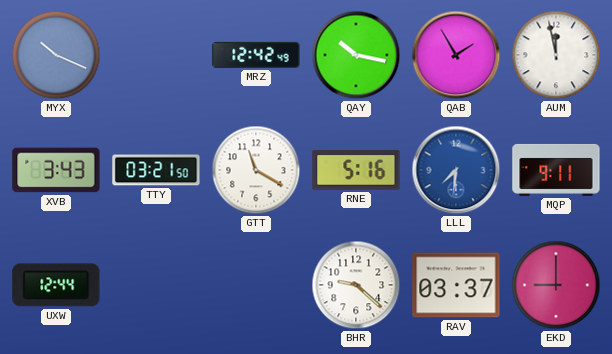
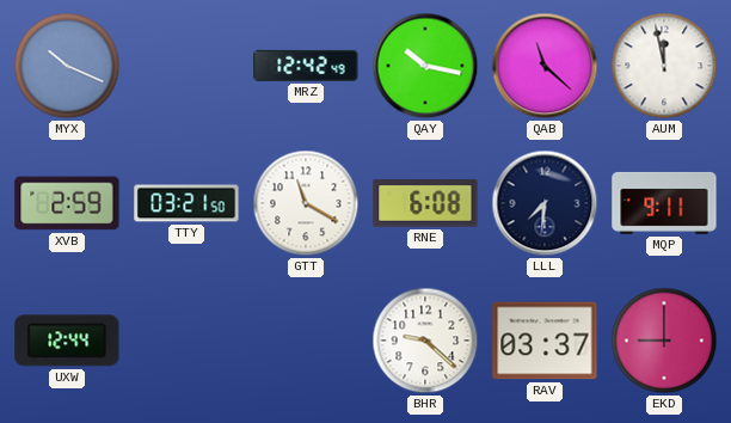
QAB: 1:55 -> 11:22 (545, 66)
XVB: 3:43 -> 2:59 (67, 203)
RNE: 5:16 -> 6:08 (425, 203)
LLL dial: blue -> navy (545, 203)
